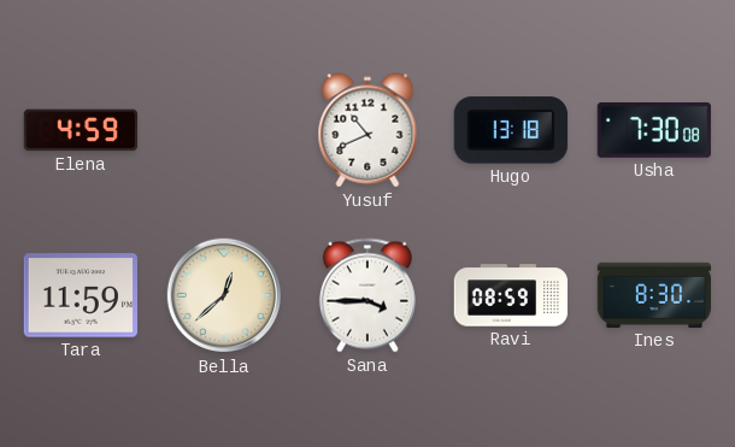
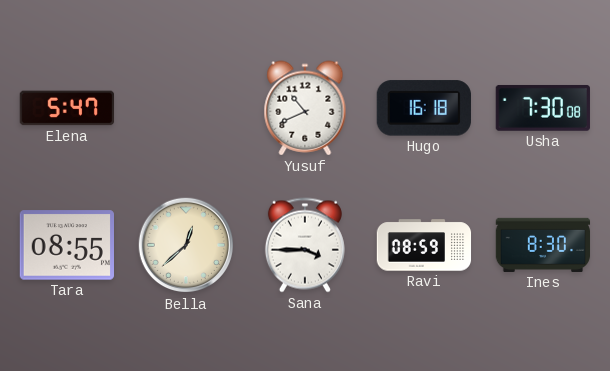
Elena: 4:59 -> 5:47 (67, 108)
Hugo: 13:18 -> 16:18 (424, 108)
Tara: 11:59 -> 08:55 (66, 245)
